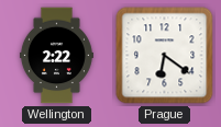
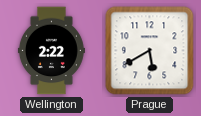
Prague: 6:21 -> 5:40 (150, 51)
